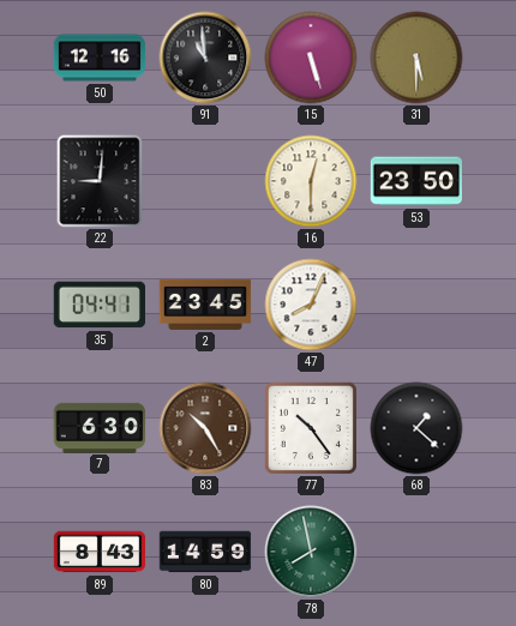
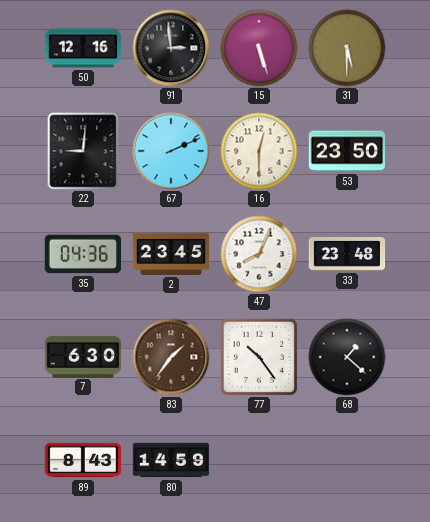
91: 10:59 -> 2:59 (171, 48)
67: none -> 2:11 (171, 151)
35: 04:41 -> 04:36 (82, 254)
33: none -> 23:48 (347, 255)
83: 10:25 -> 1:36 (171, 357)
78: 7:58 -> none (311, 552)
